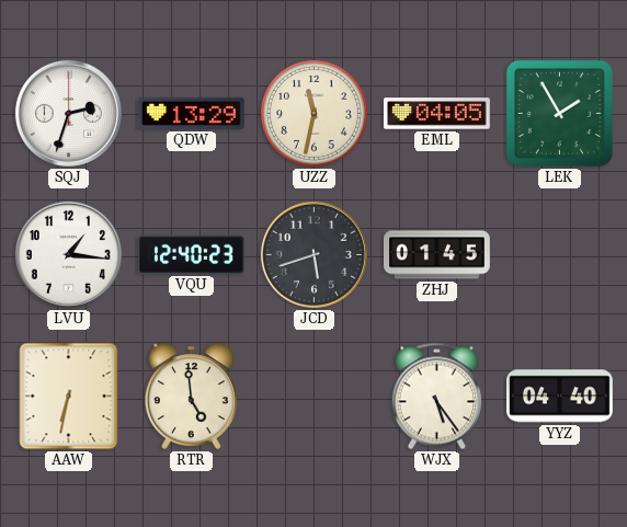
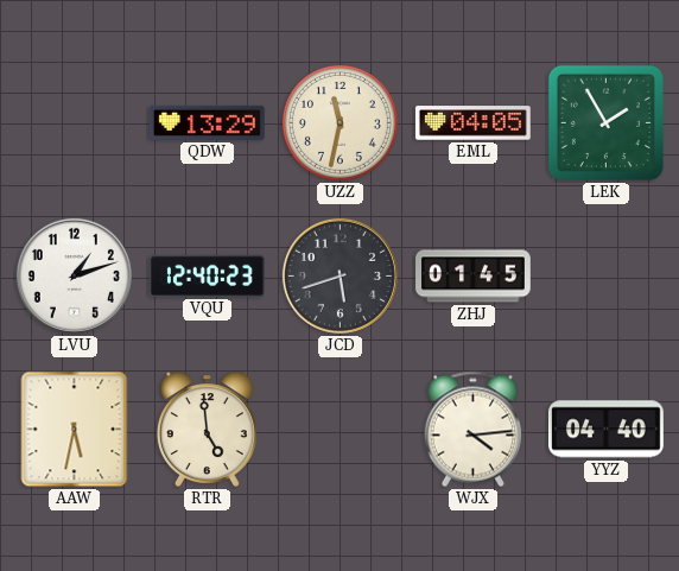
SQJ: 2:33 -> none (68, 113)
LVU: 1:16 -> 1:12 (74, 275)
AAW: 6:32 -> 5:32 (75, 430)
WJX: 5:24 -> 4:14 (472, 430)
